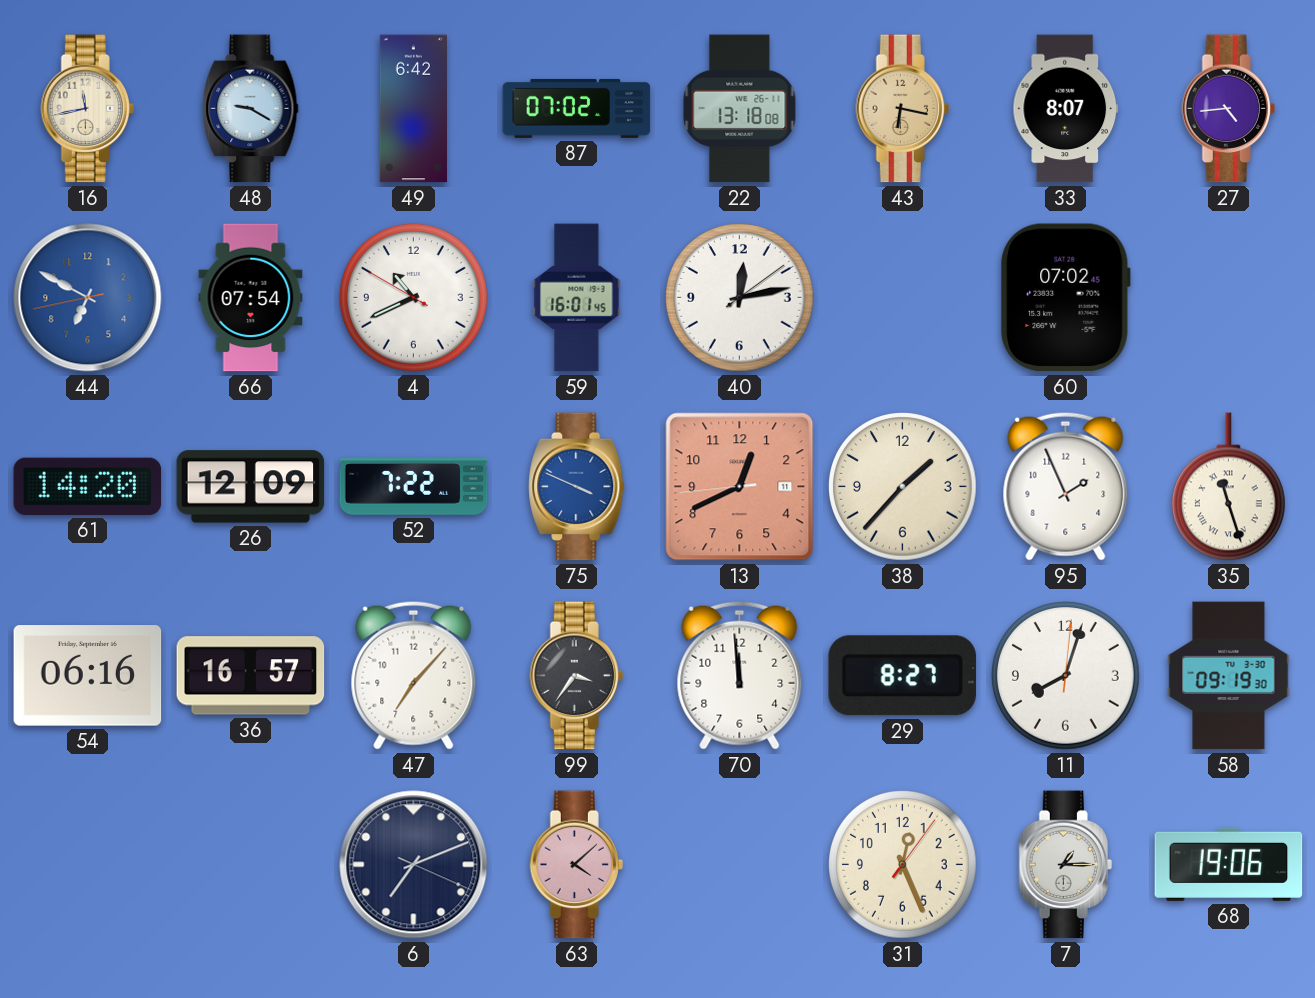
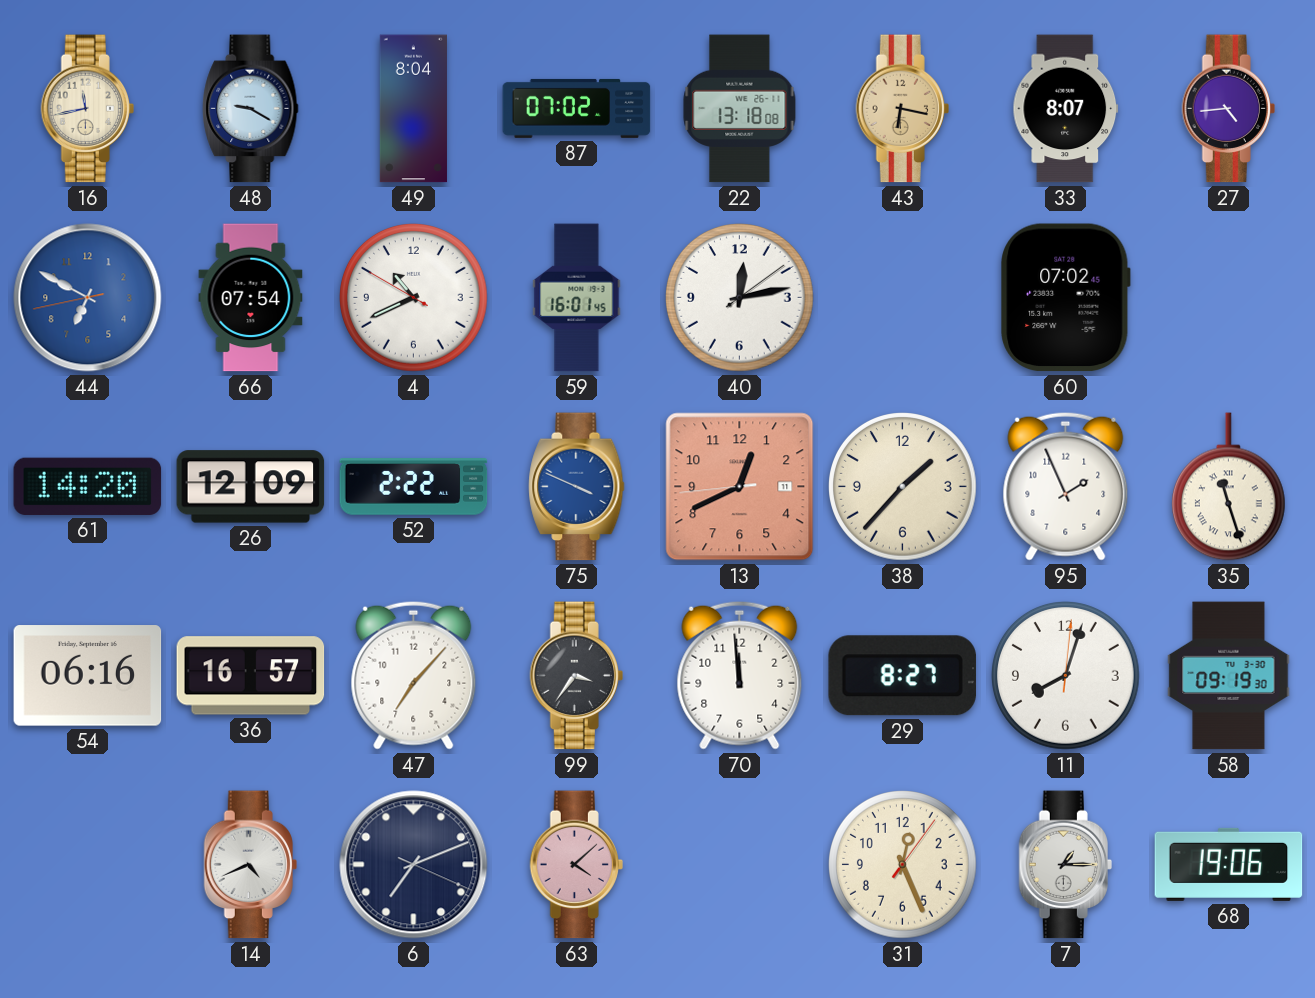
49: 6:42 -> 8:04 (413, 109)
52: 7:22 -> 2:22 (414, 487)
14: none -> 4:41 (250, 865)
